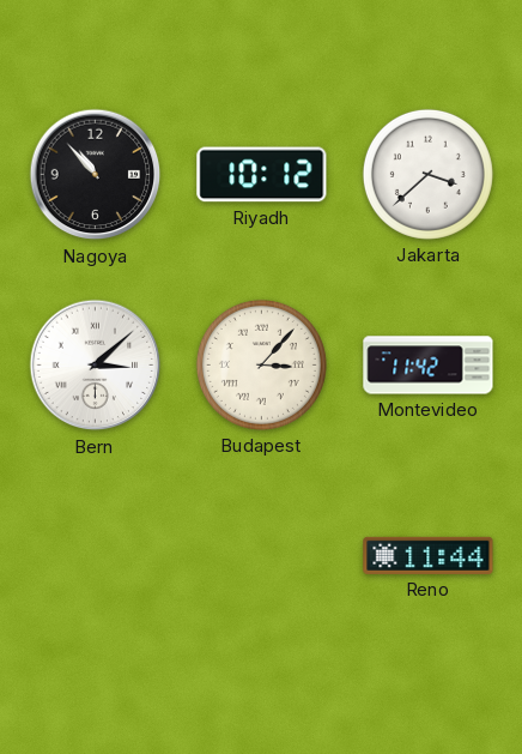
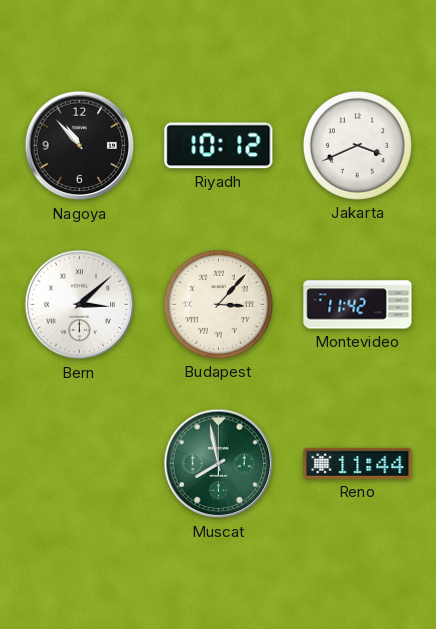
Jakarta: 3:38 -> 3:41 (357, 145)
Muscat: none -> 7:58 (219, 464)
